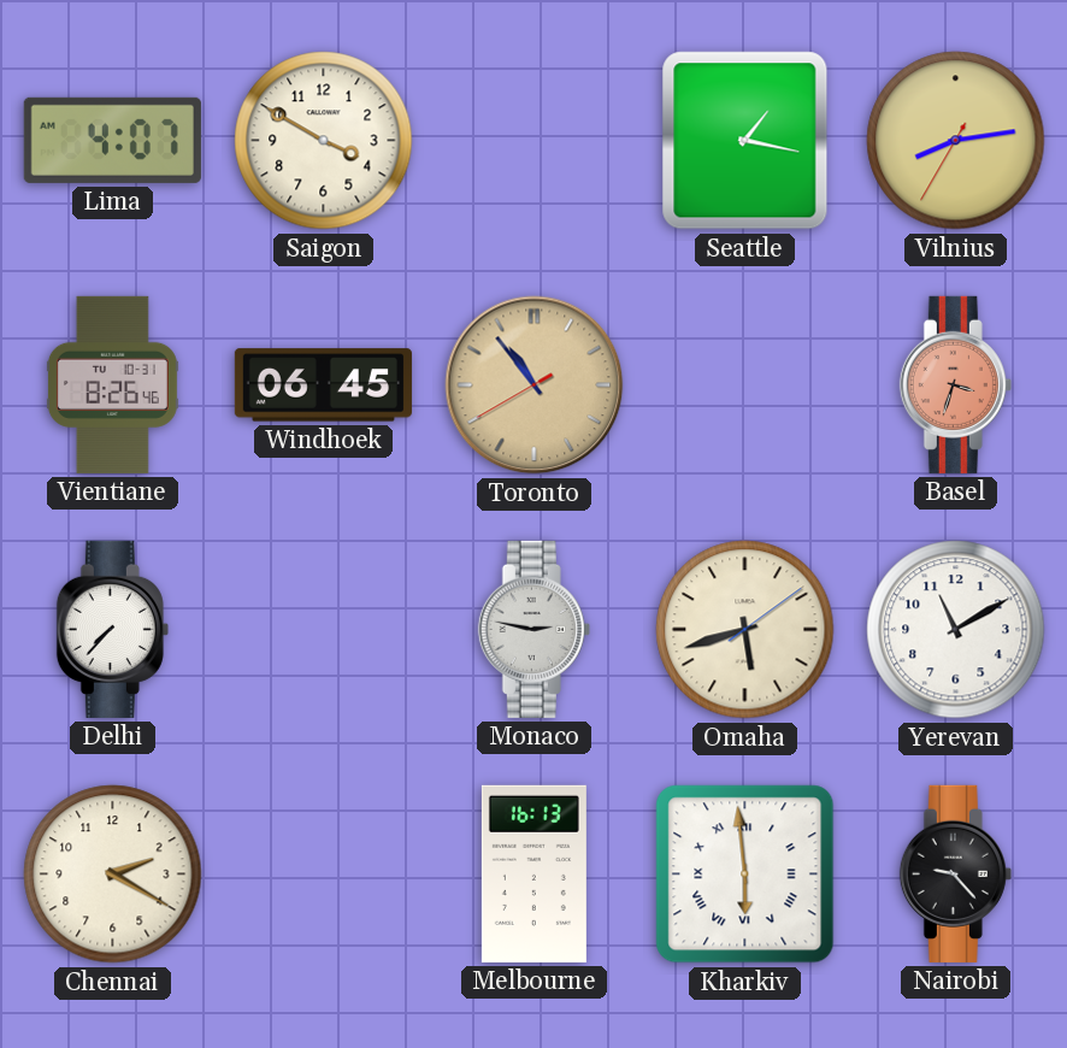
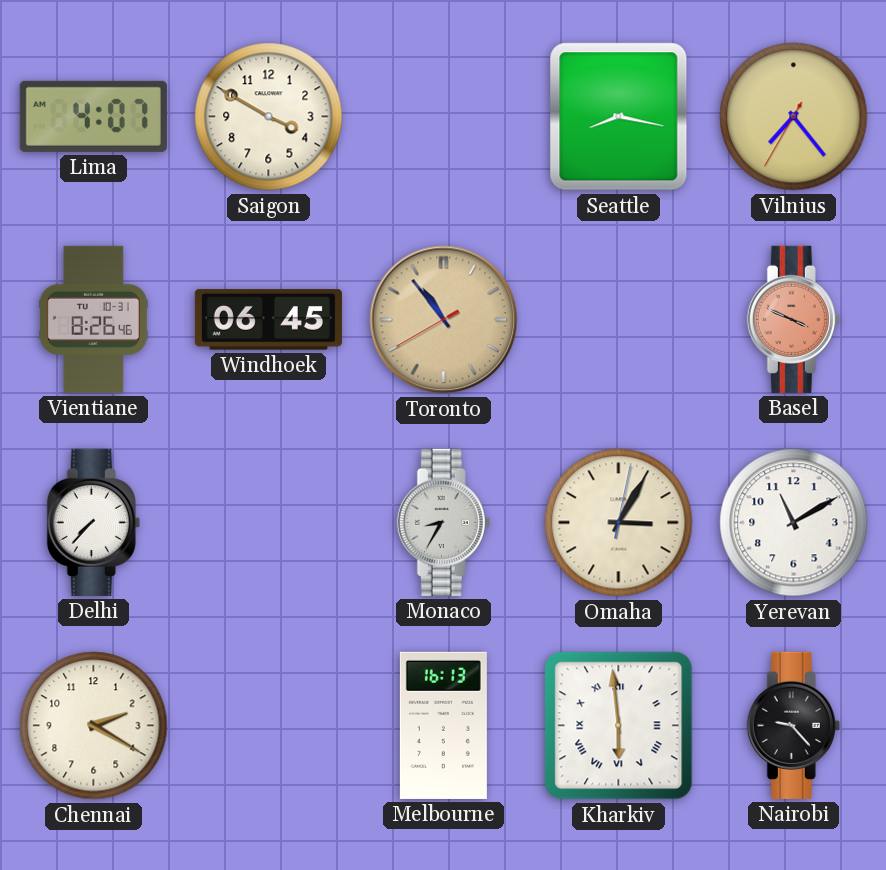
Seattle: 1:17 -> 8:17 (619, 117)
Vilnius: 8:13 -> 7:23 (794, 117)
Basel: 3:33 -> 3:49 (793, 319)
Monaco: 2:47 -> 8:35 (443, 522)
Omaha: 5:42 -> 3:05 (619, 523)
